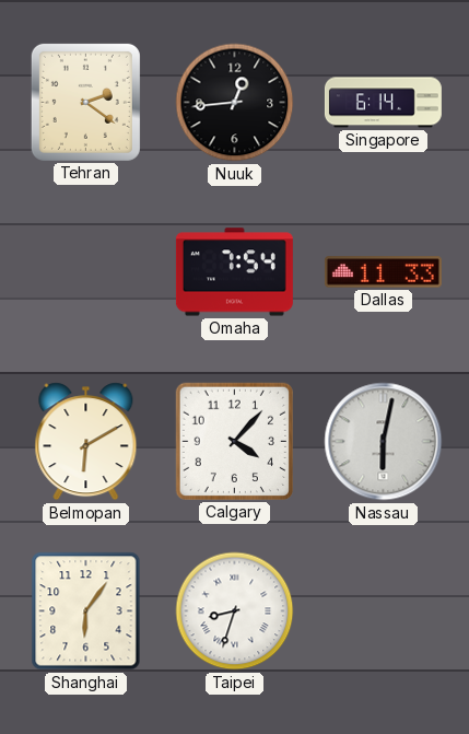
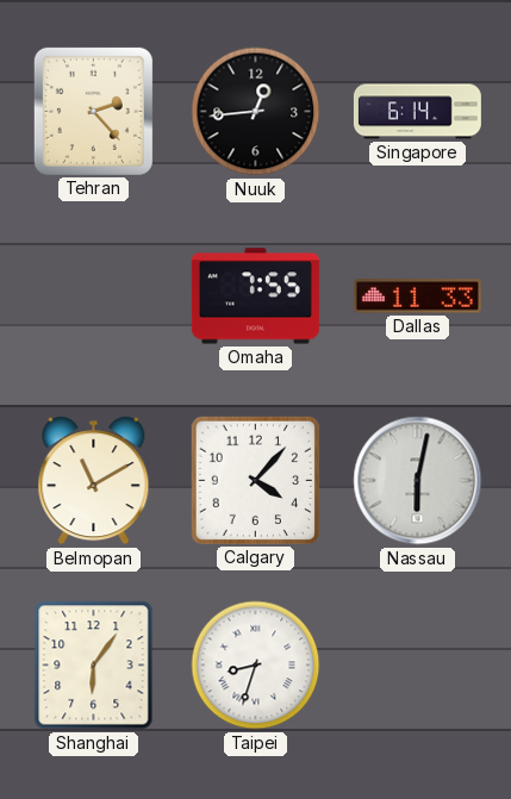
Tehran: 2:21 -> 2:23 (93, 111)
Omaha: 7:54 -> 7:55 (255, 296)
Belmopan: 6:10 -> 11:10 (94, 481)
